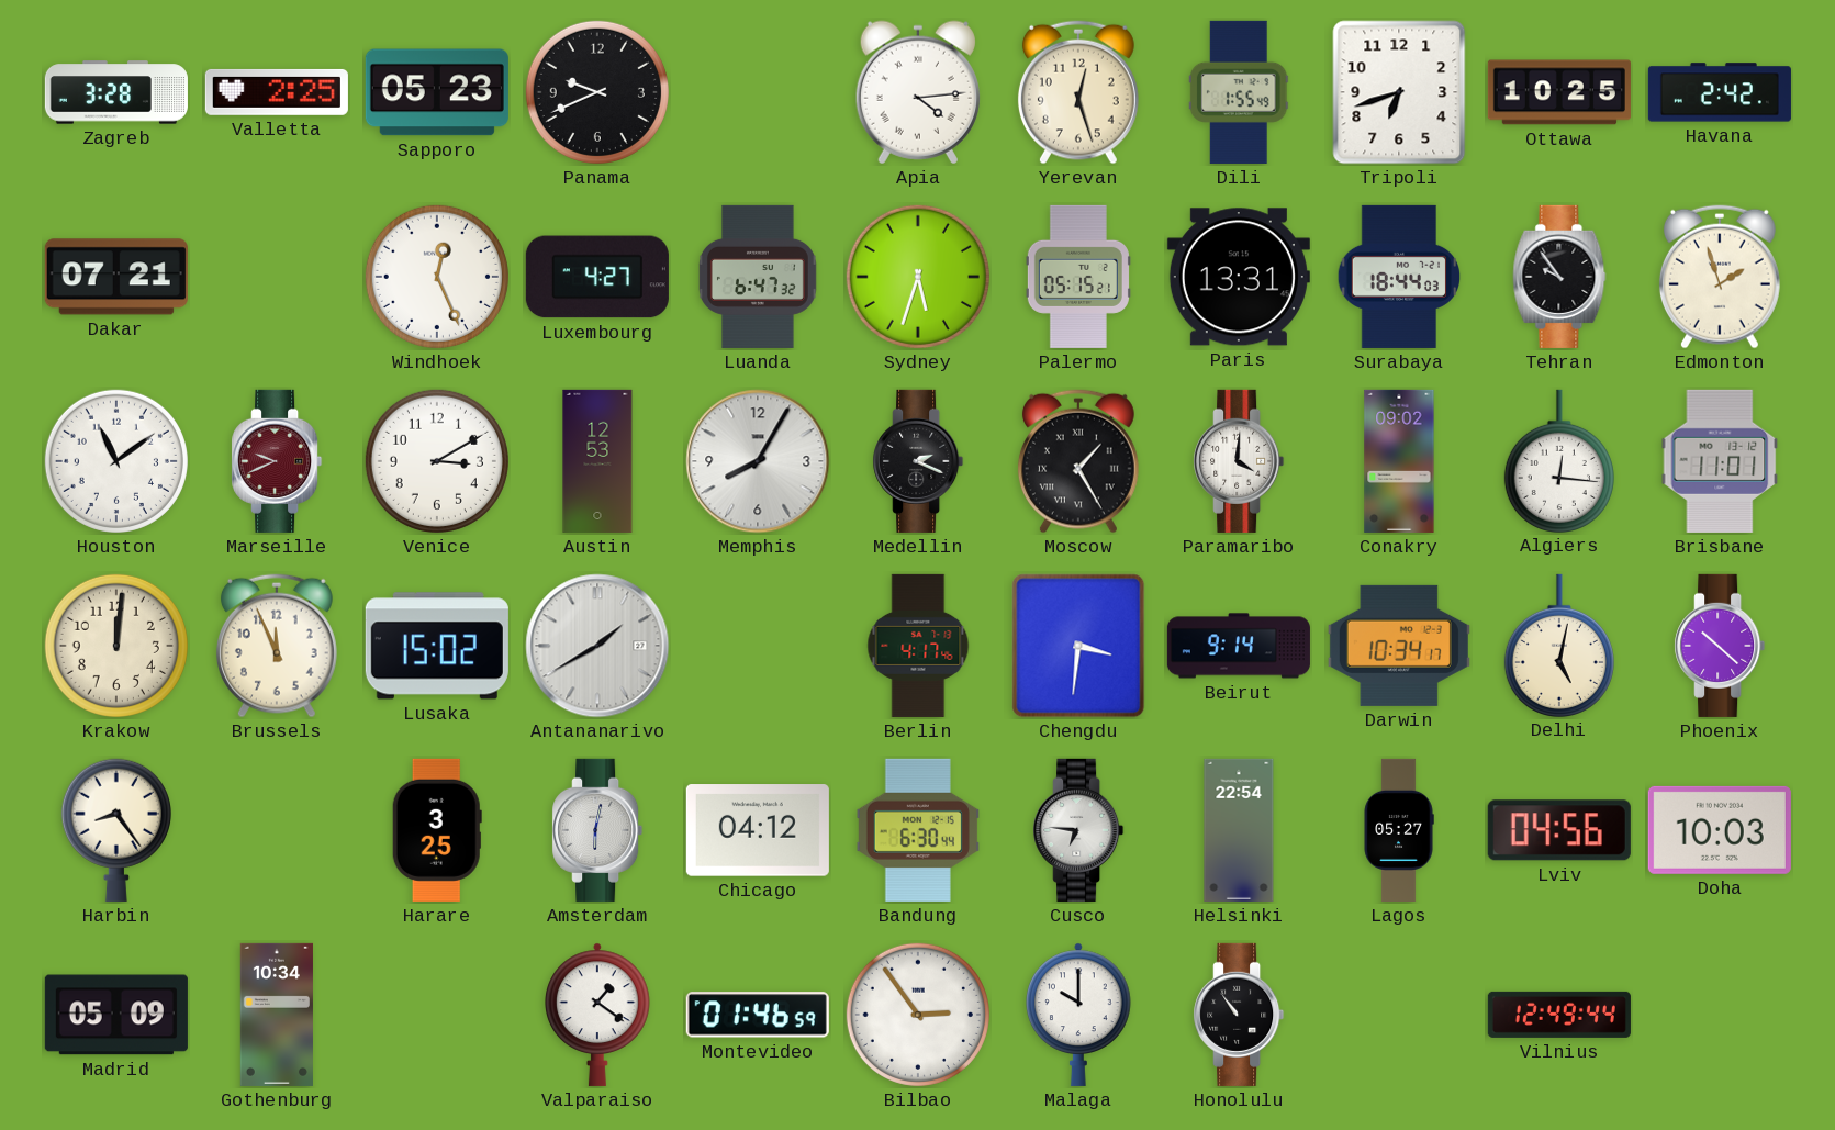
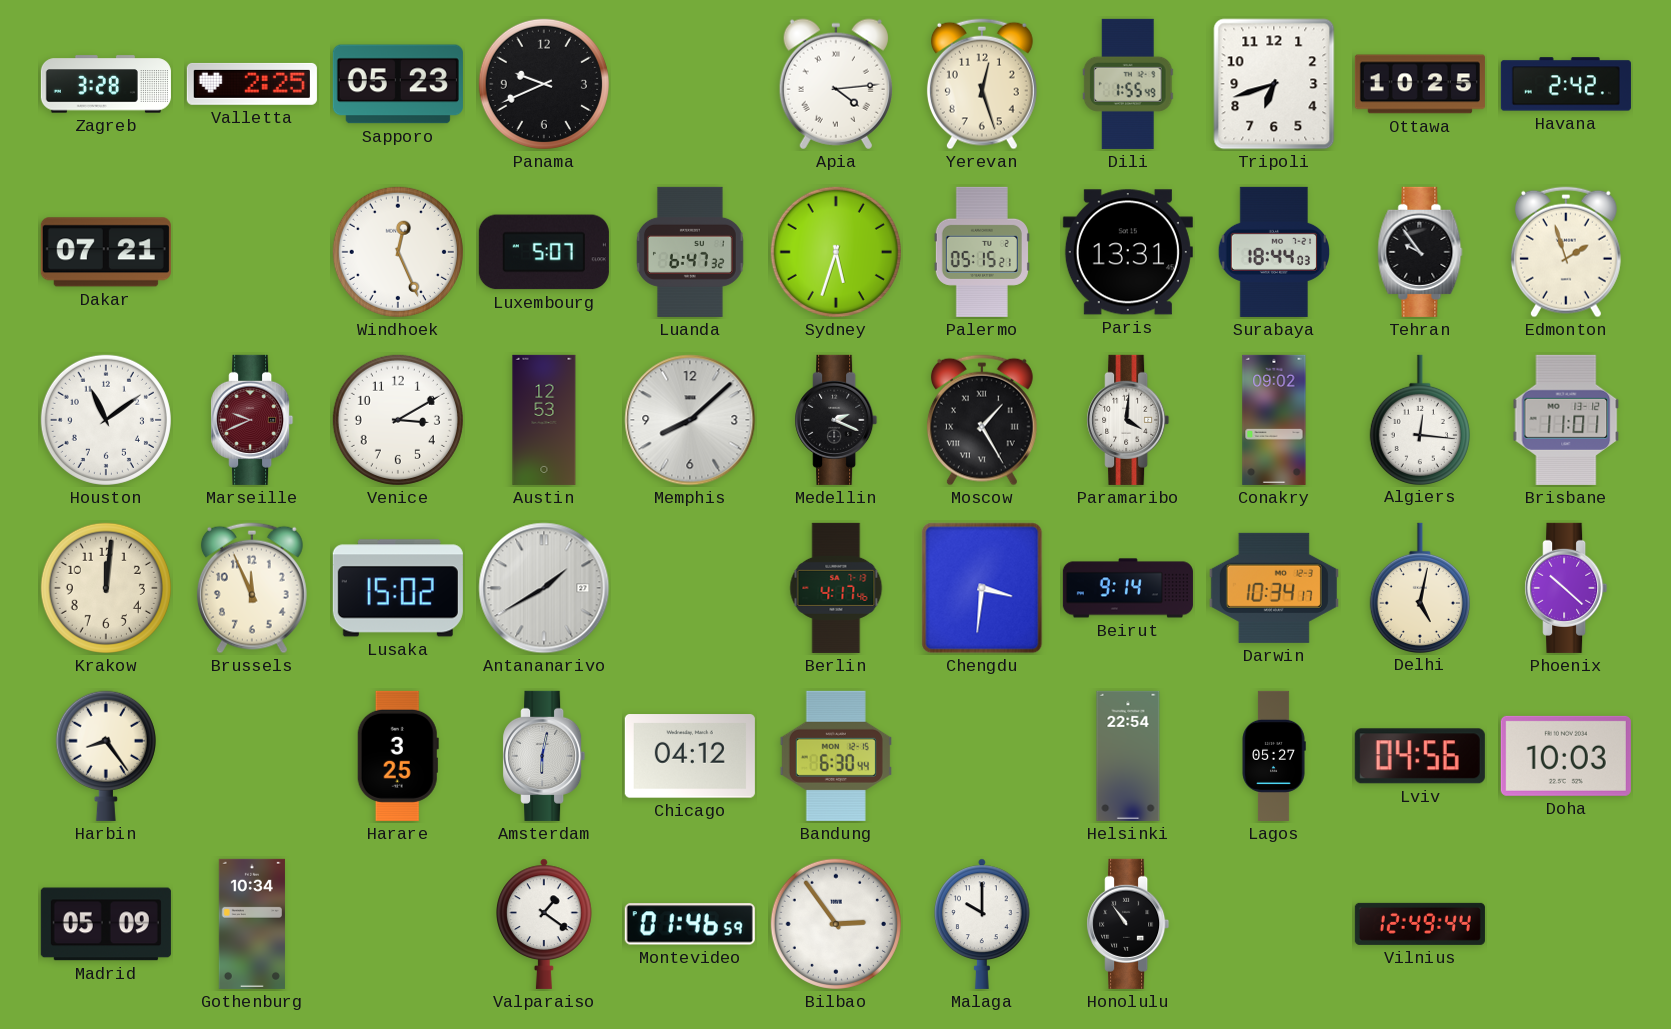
Luxembourg: 4:27 -> 5:07 (544, 252)
Memphis: 8:05 -> 8:08 (690, 420)
Cusco: 6:46 -> none (1078, 830)
